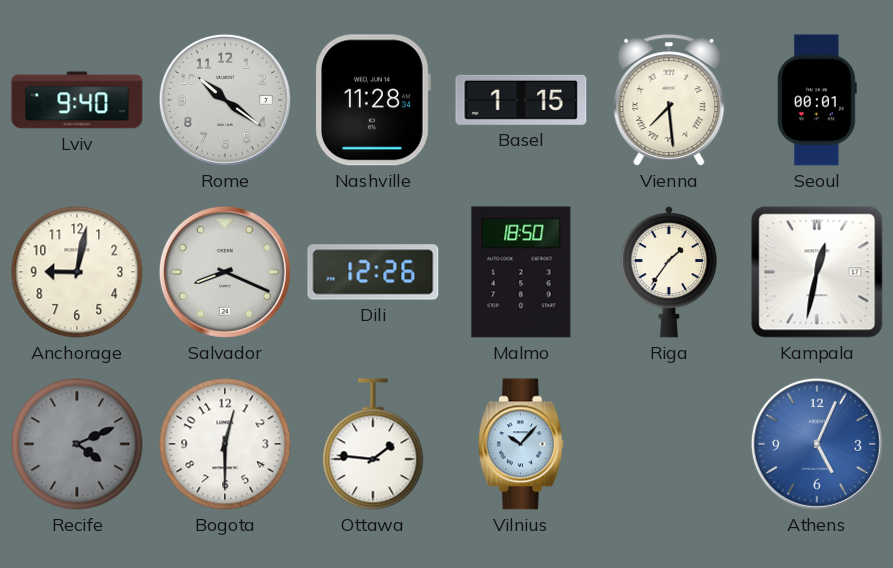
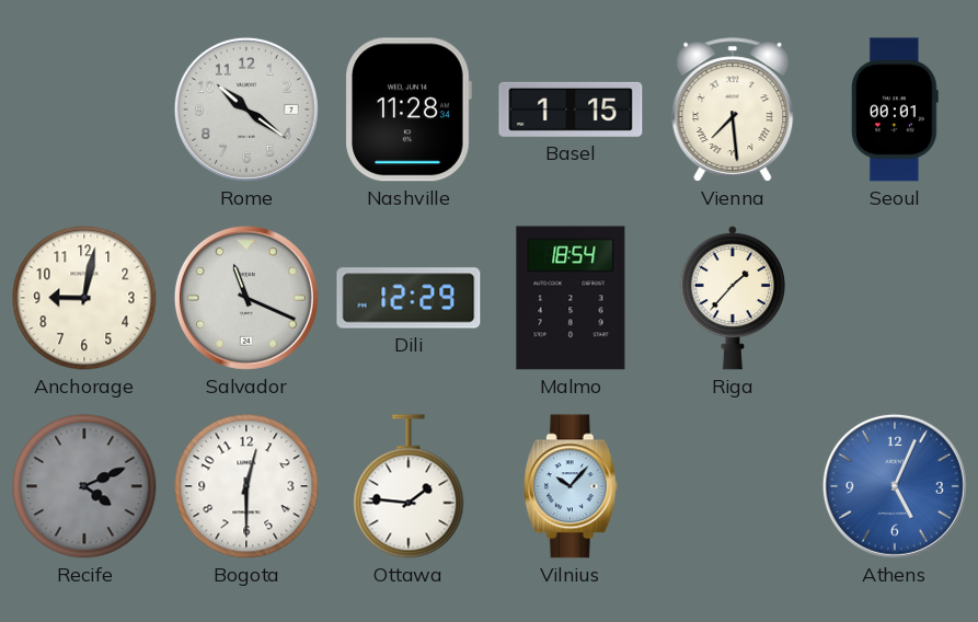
Lviv: 9:40 -> none (77, 100)
Salvador: 8:19 -> 11:19 (246, 298)
Dili: 12:26 -> 12:29 (409, 298)
Malmo: 18:50 -> 18:54 (571, 298)
Riga: 1:36 -> 1:37 (732, 298)
Kampala: 12:32 -> none (817, 272)
